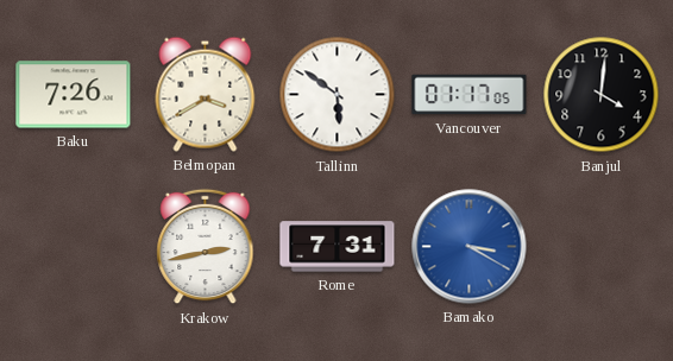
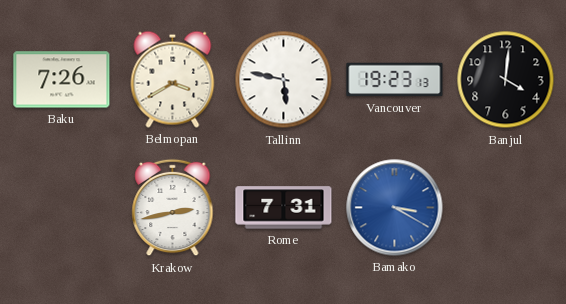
Tallinn: 5:51 -> 5:47 (284, 80)
Vancouver: 01:17 -> 19:23 (395, 80)
